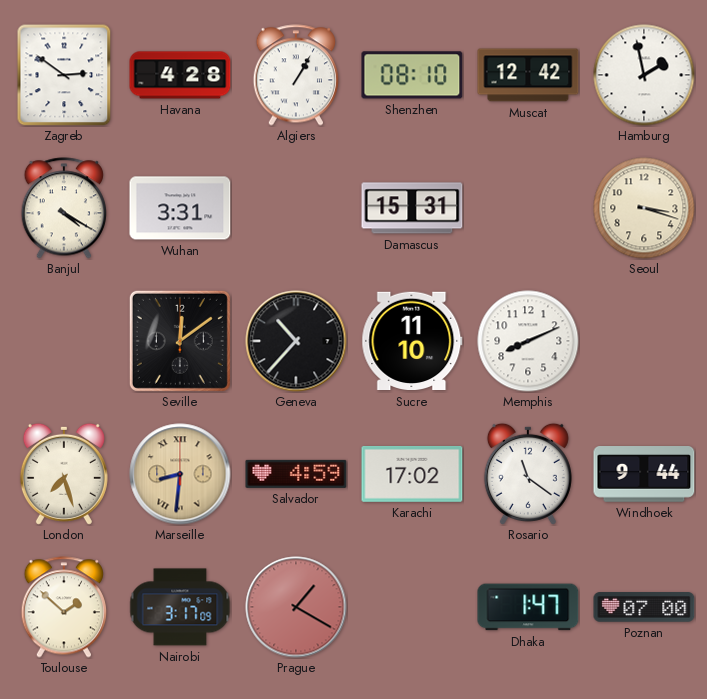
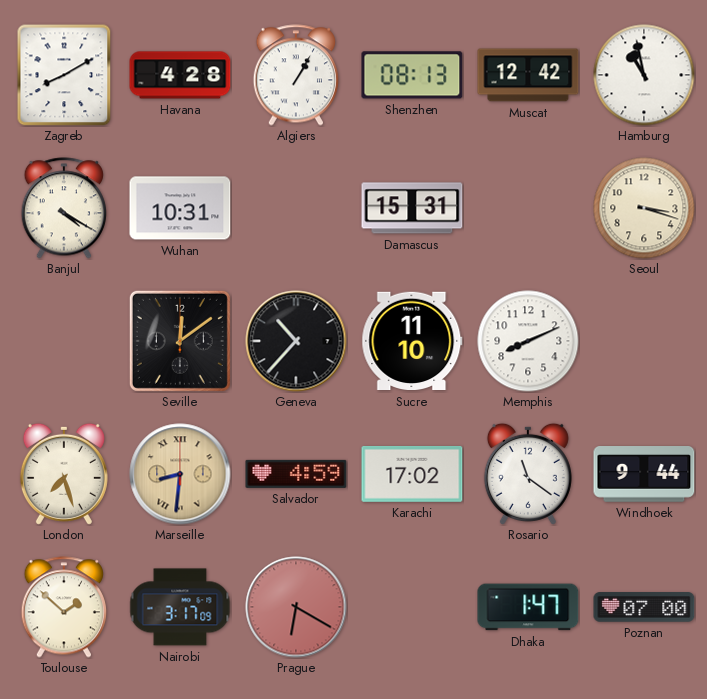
Zagreb: 2:51 -> 8:10 (64, 75)
Shenzhen: 08:10 -> 08:13 (412, 75)
Hamburg: 1:58 -> 10:58 (644, 75)
Wuhan: 3:31 -> 10:31 (180, 208)
Prague: 1:20 -> 6:20 (296, 607)
